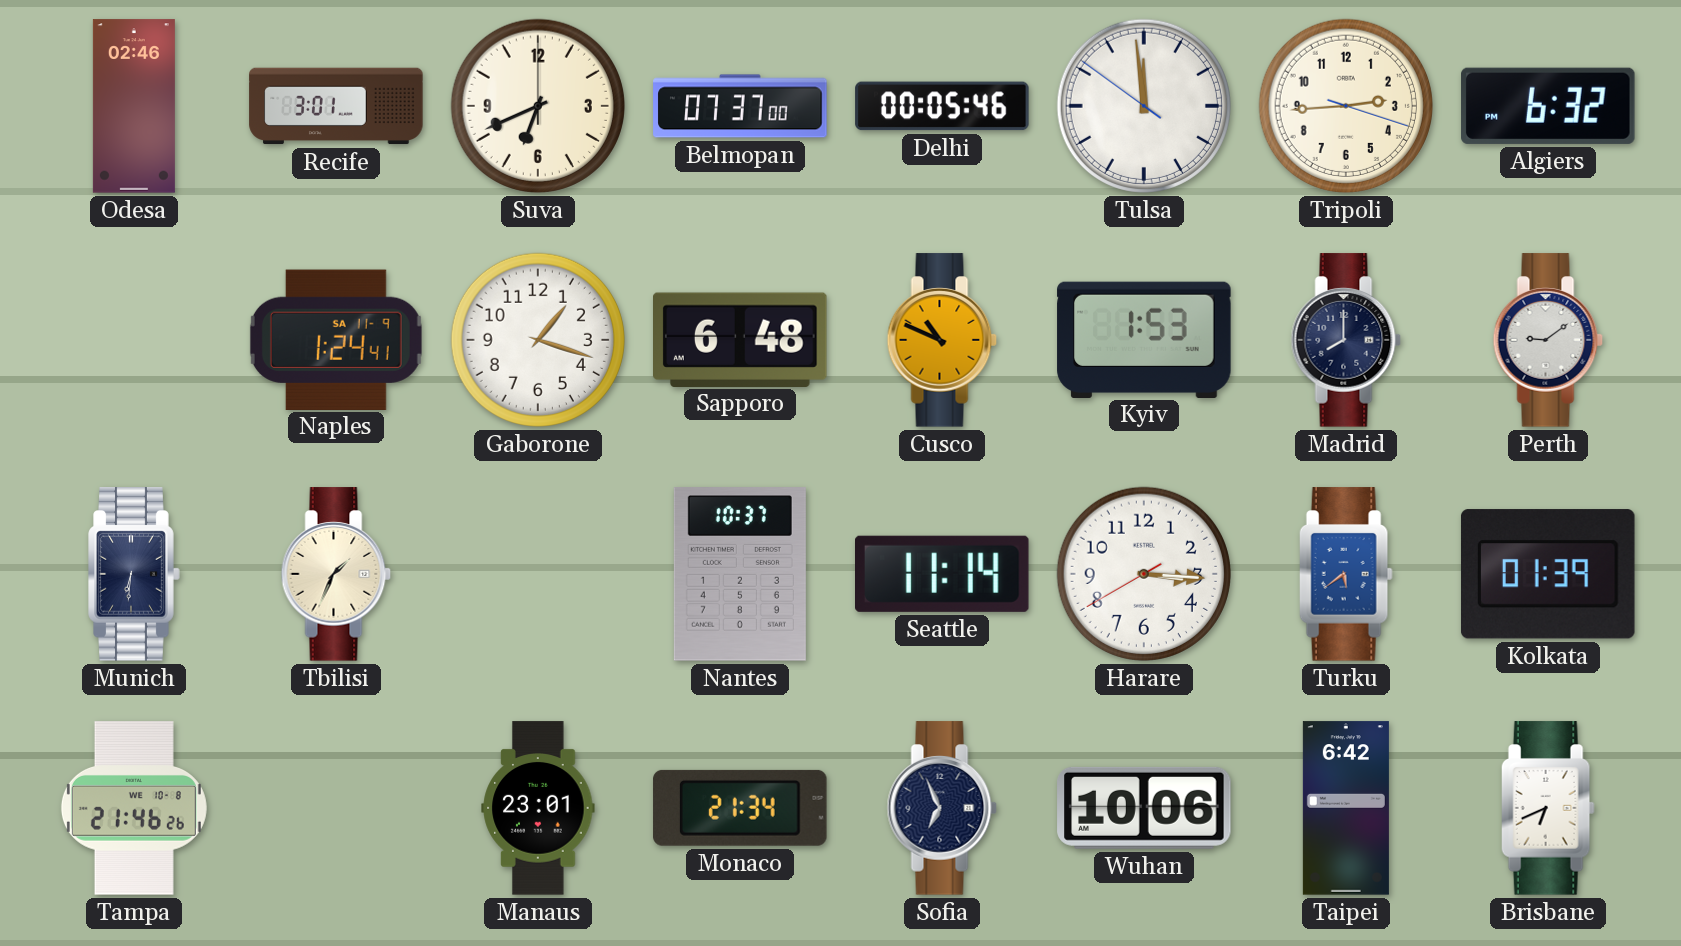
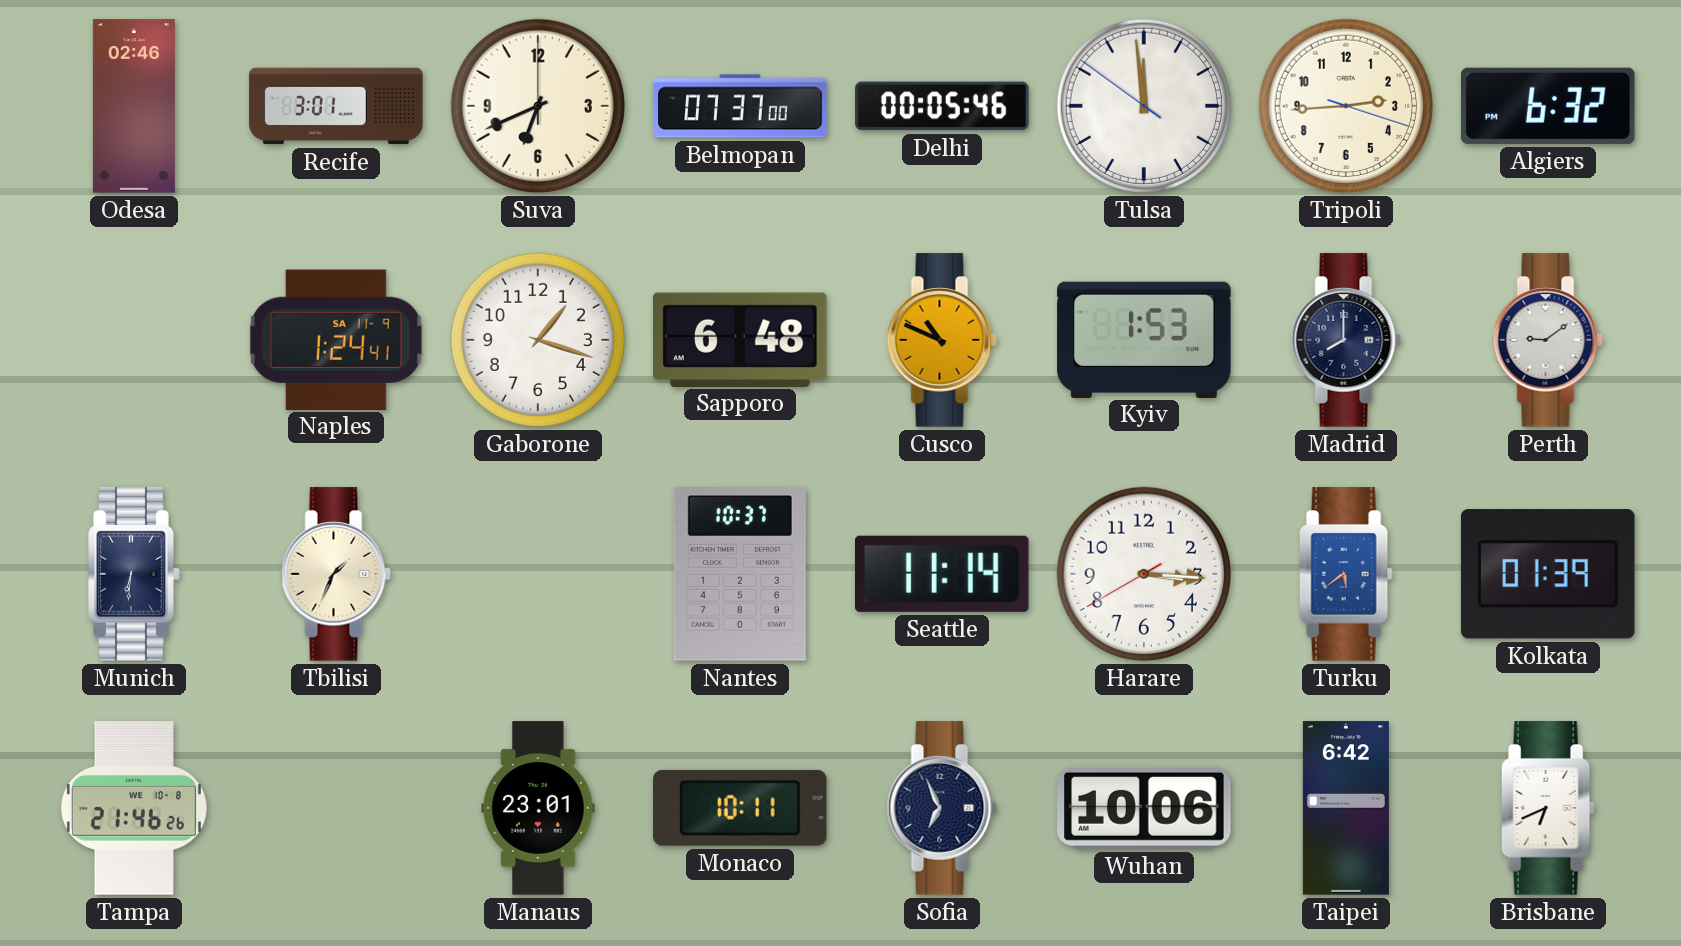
Monaco: 21:34 -> 10:11 (740, 808)
